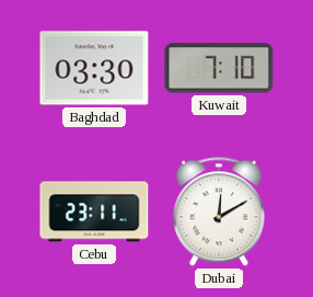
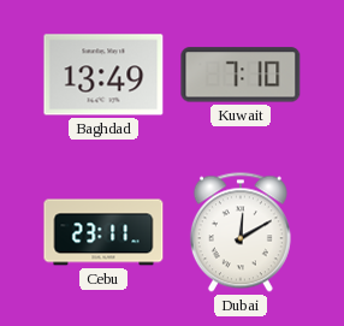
Baghdad: 03:30 -> 13:49 (103, 75)
